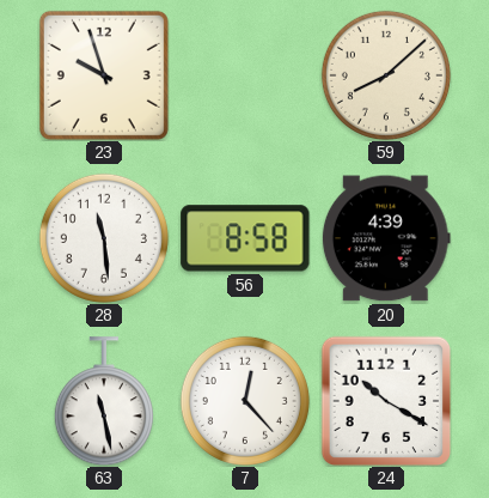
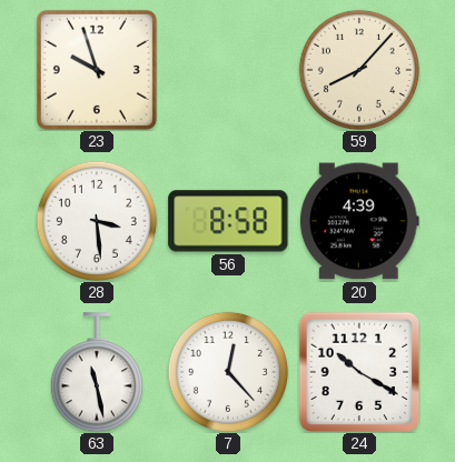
59: 8:08 -> 8:07 (359, 70)
28: 11:29 -> 3:29 (97, 221)
